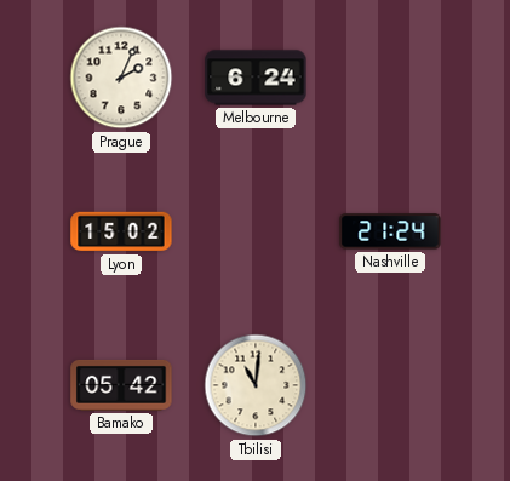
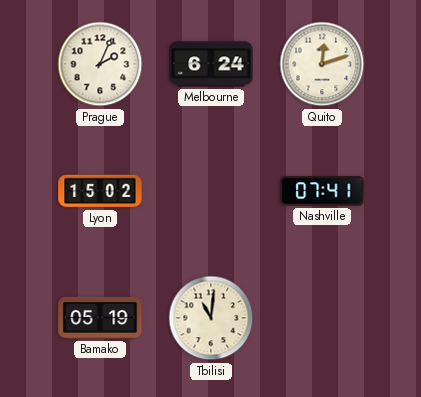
Quito: none -> 12:12 (322, 64)
Nashville: 21:24 -> 07:41 (322, 191)
Bamako: 05:42 -> 05:19 (100, 318)
